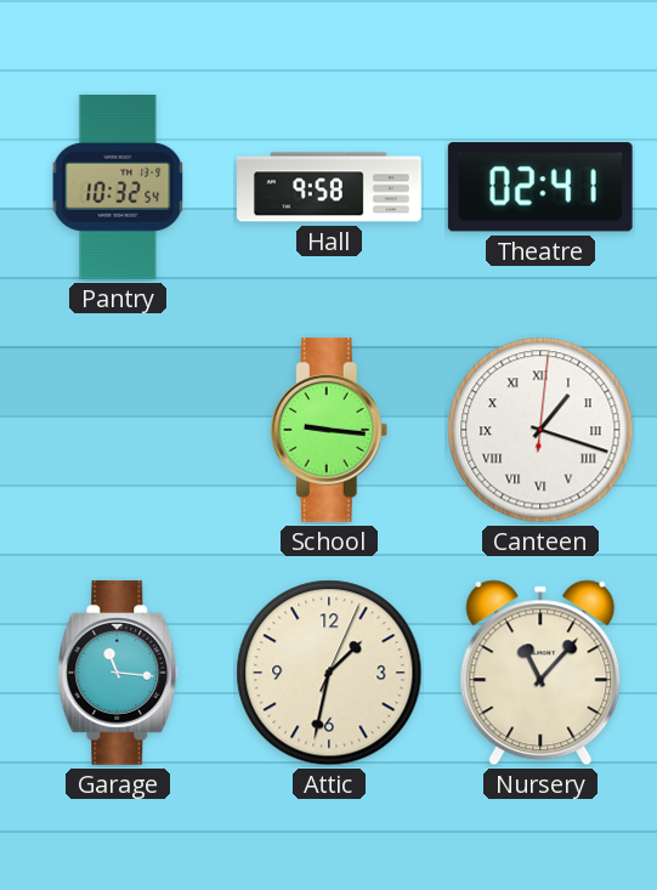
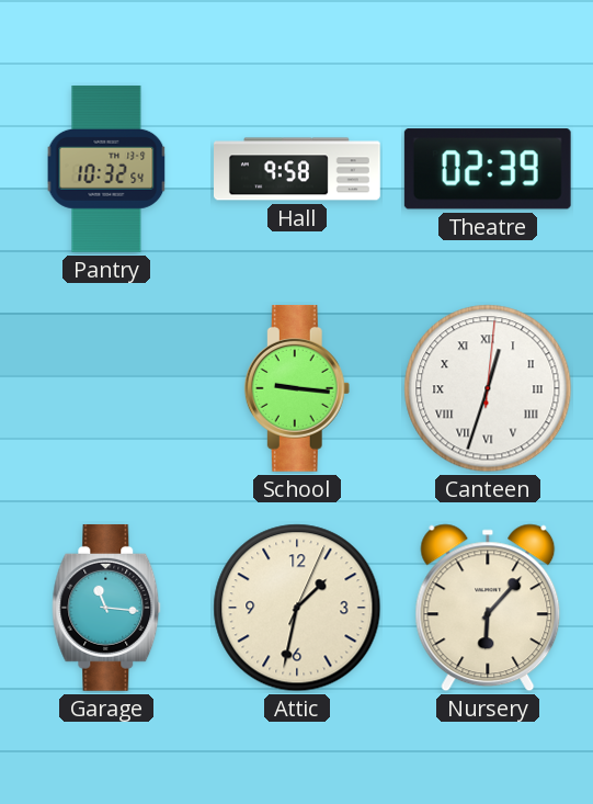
Theatre: 02:41 -> 02:39 (488, 169)
Canteen: 1:18 -> 12:33 (488, 388)
Nursery: 11:07 -> 6:07 (488, 608)
